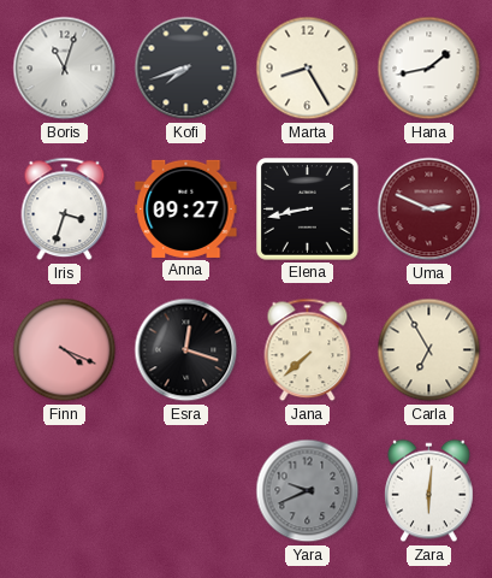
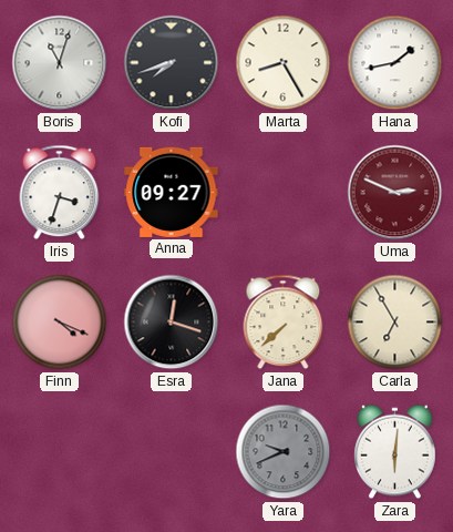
Elena: 8:43 -> none (308, 210)
